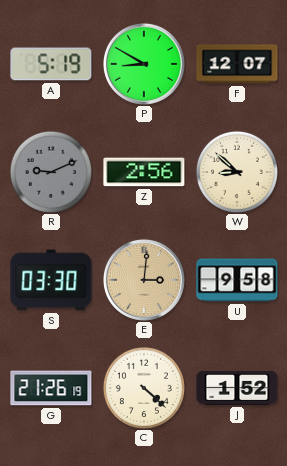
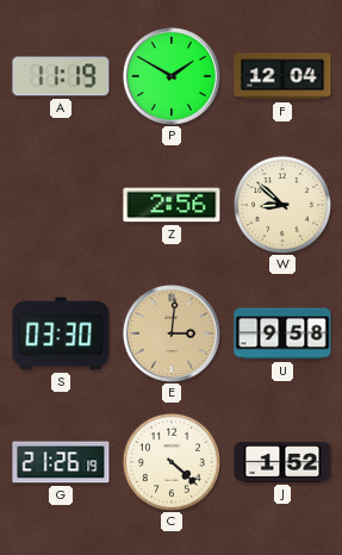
A: 5:19 -> 11:19 (61, 76)
P: 8:50 -> 1:50 (172, 76)
F: 12:07 -> 12:04 (282, 76)
R: 9:11 -> none (51, 172)
